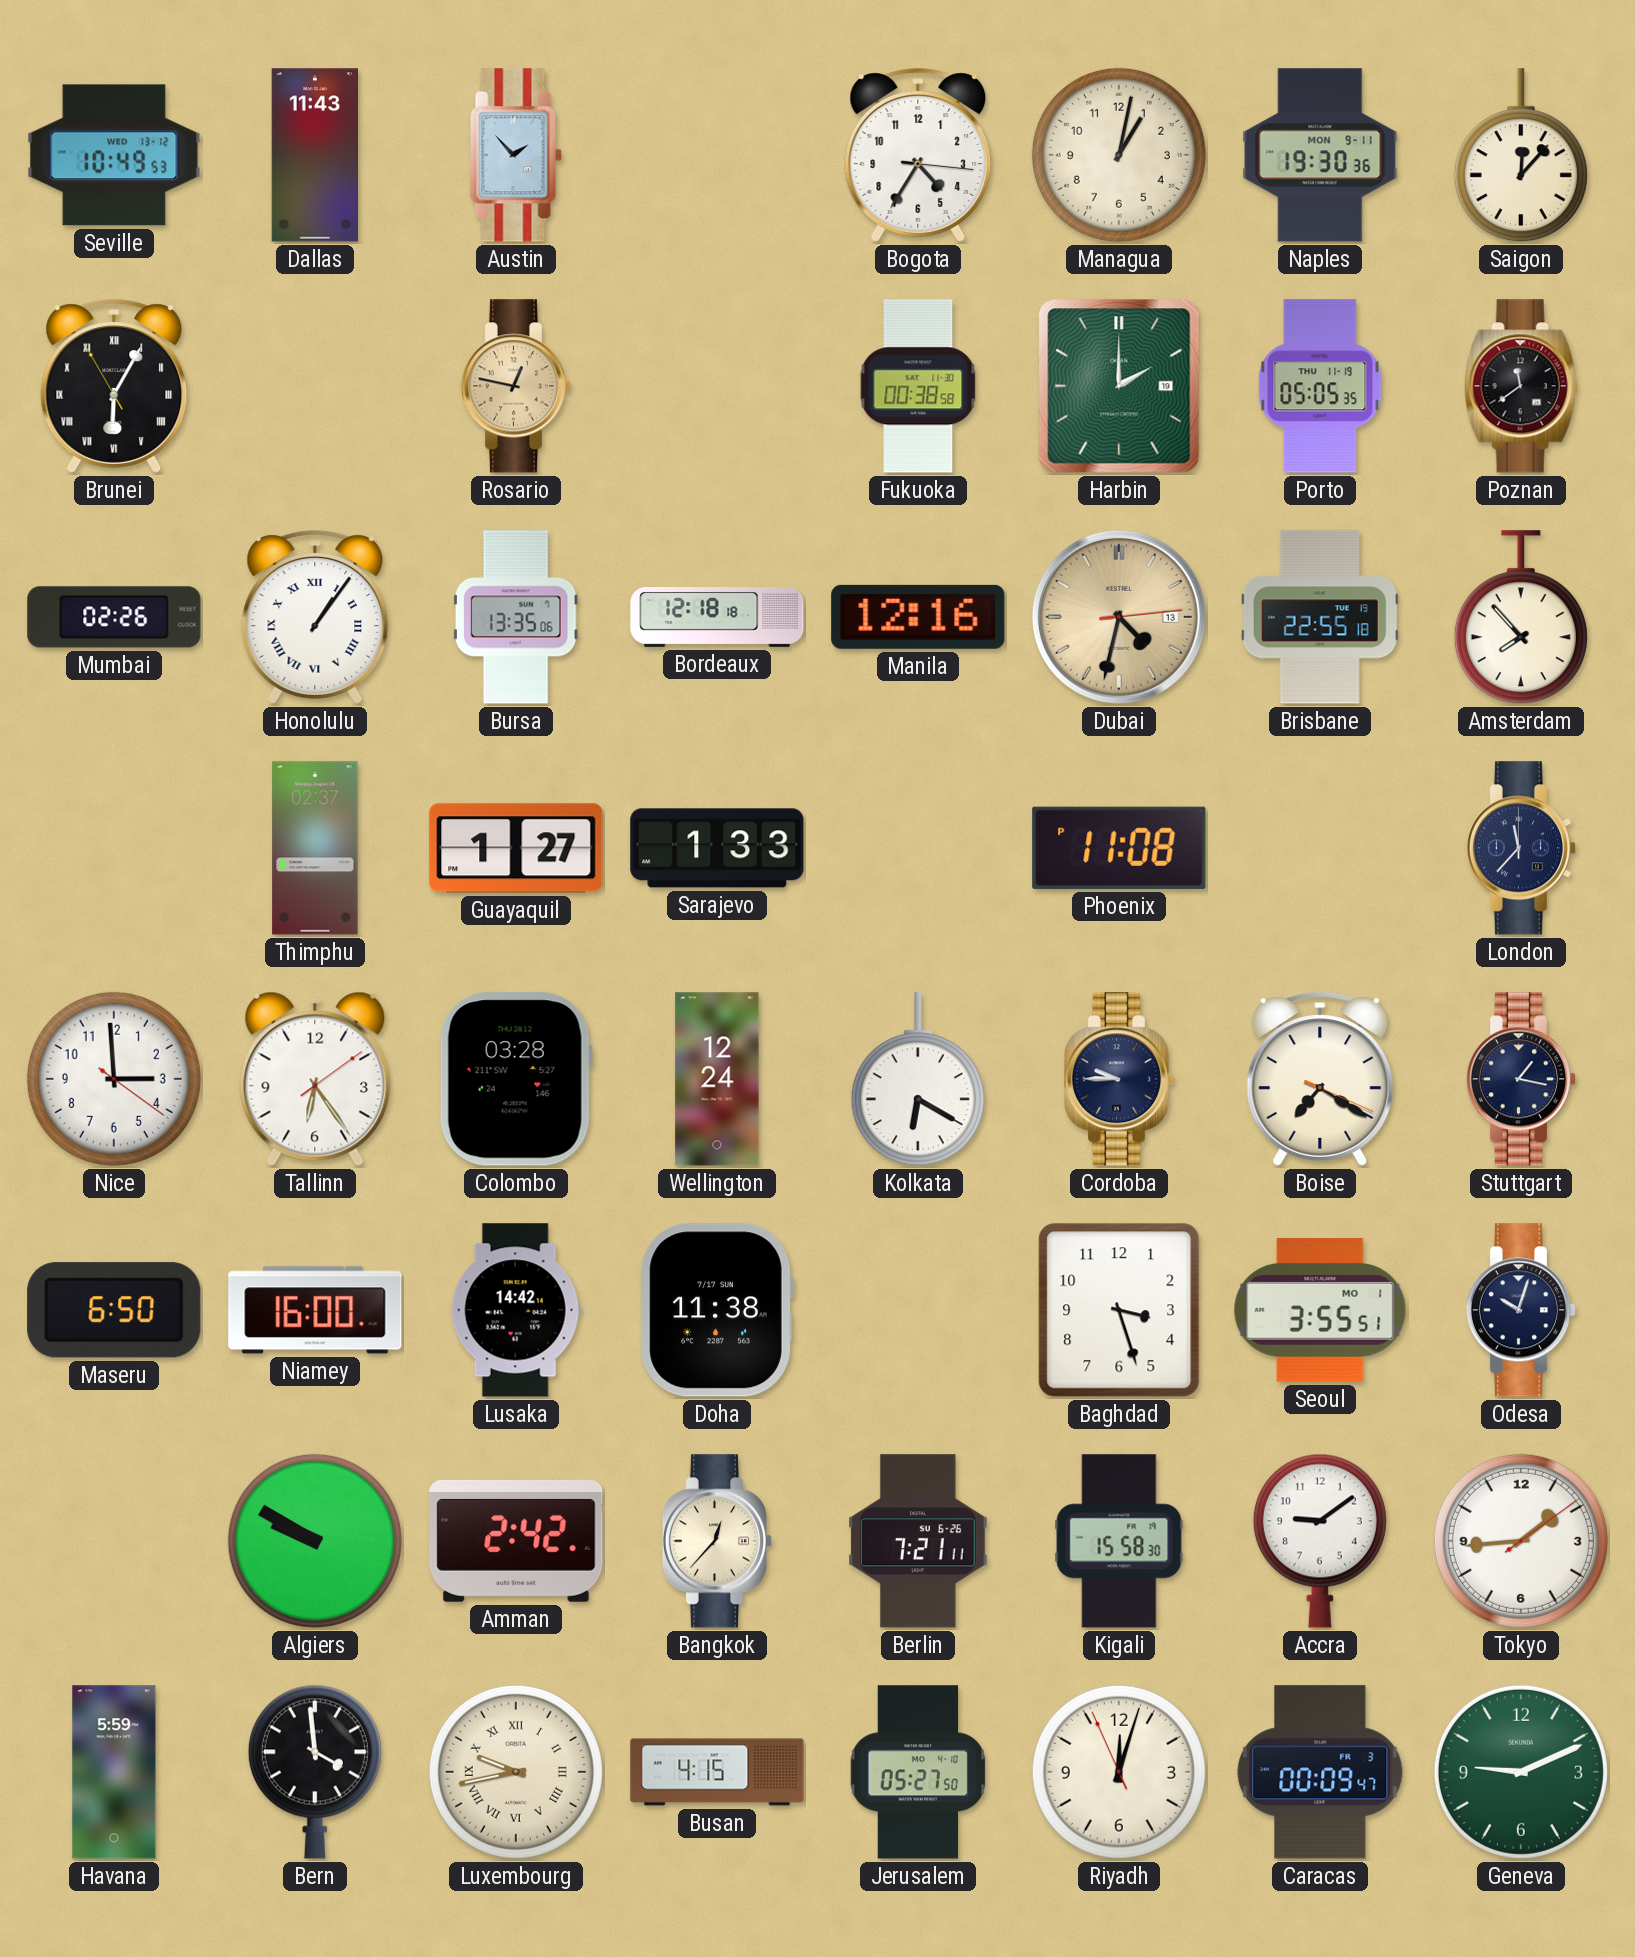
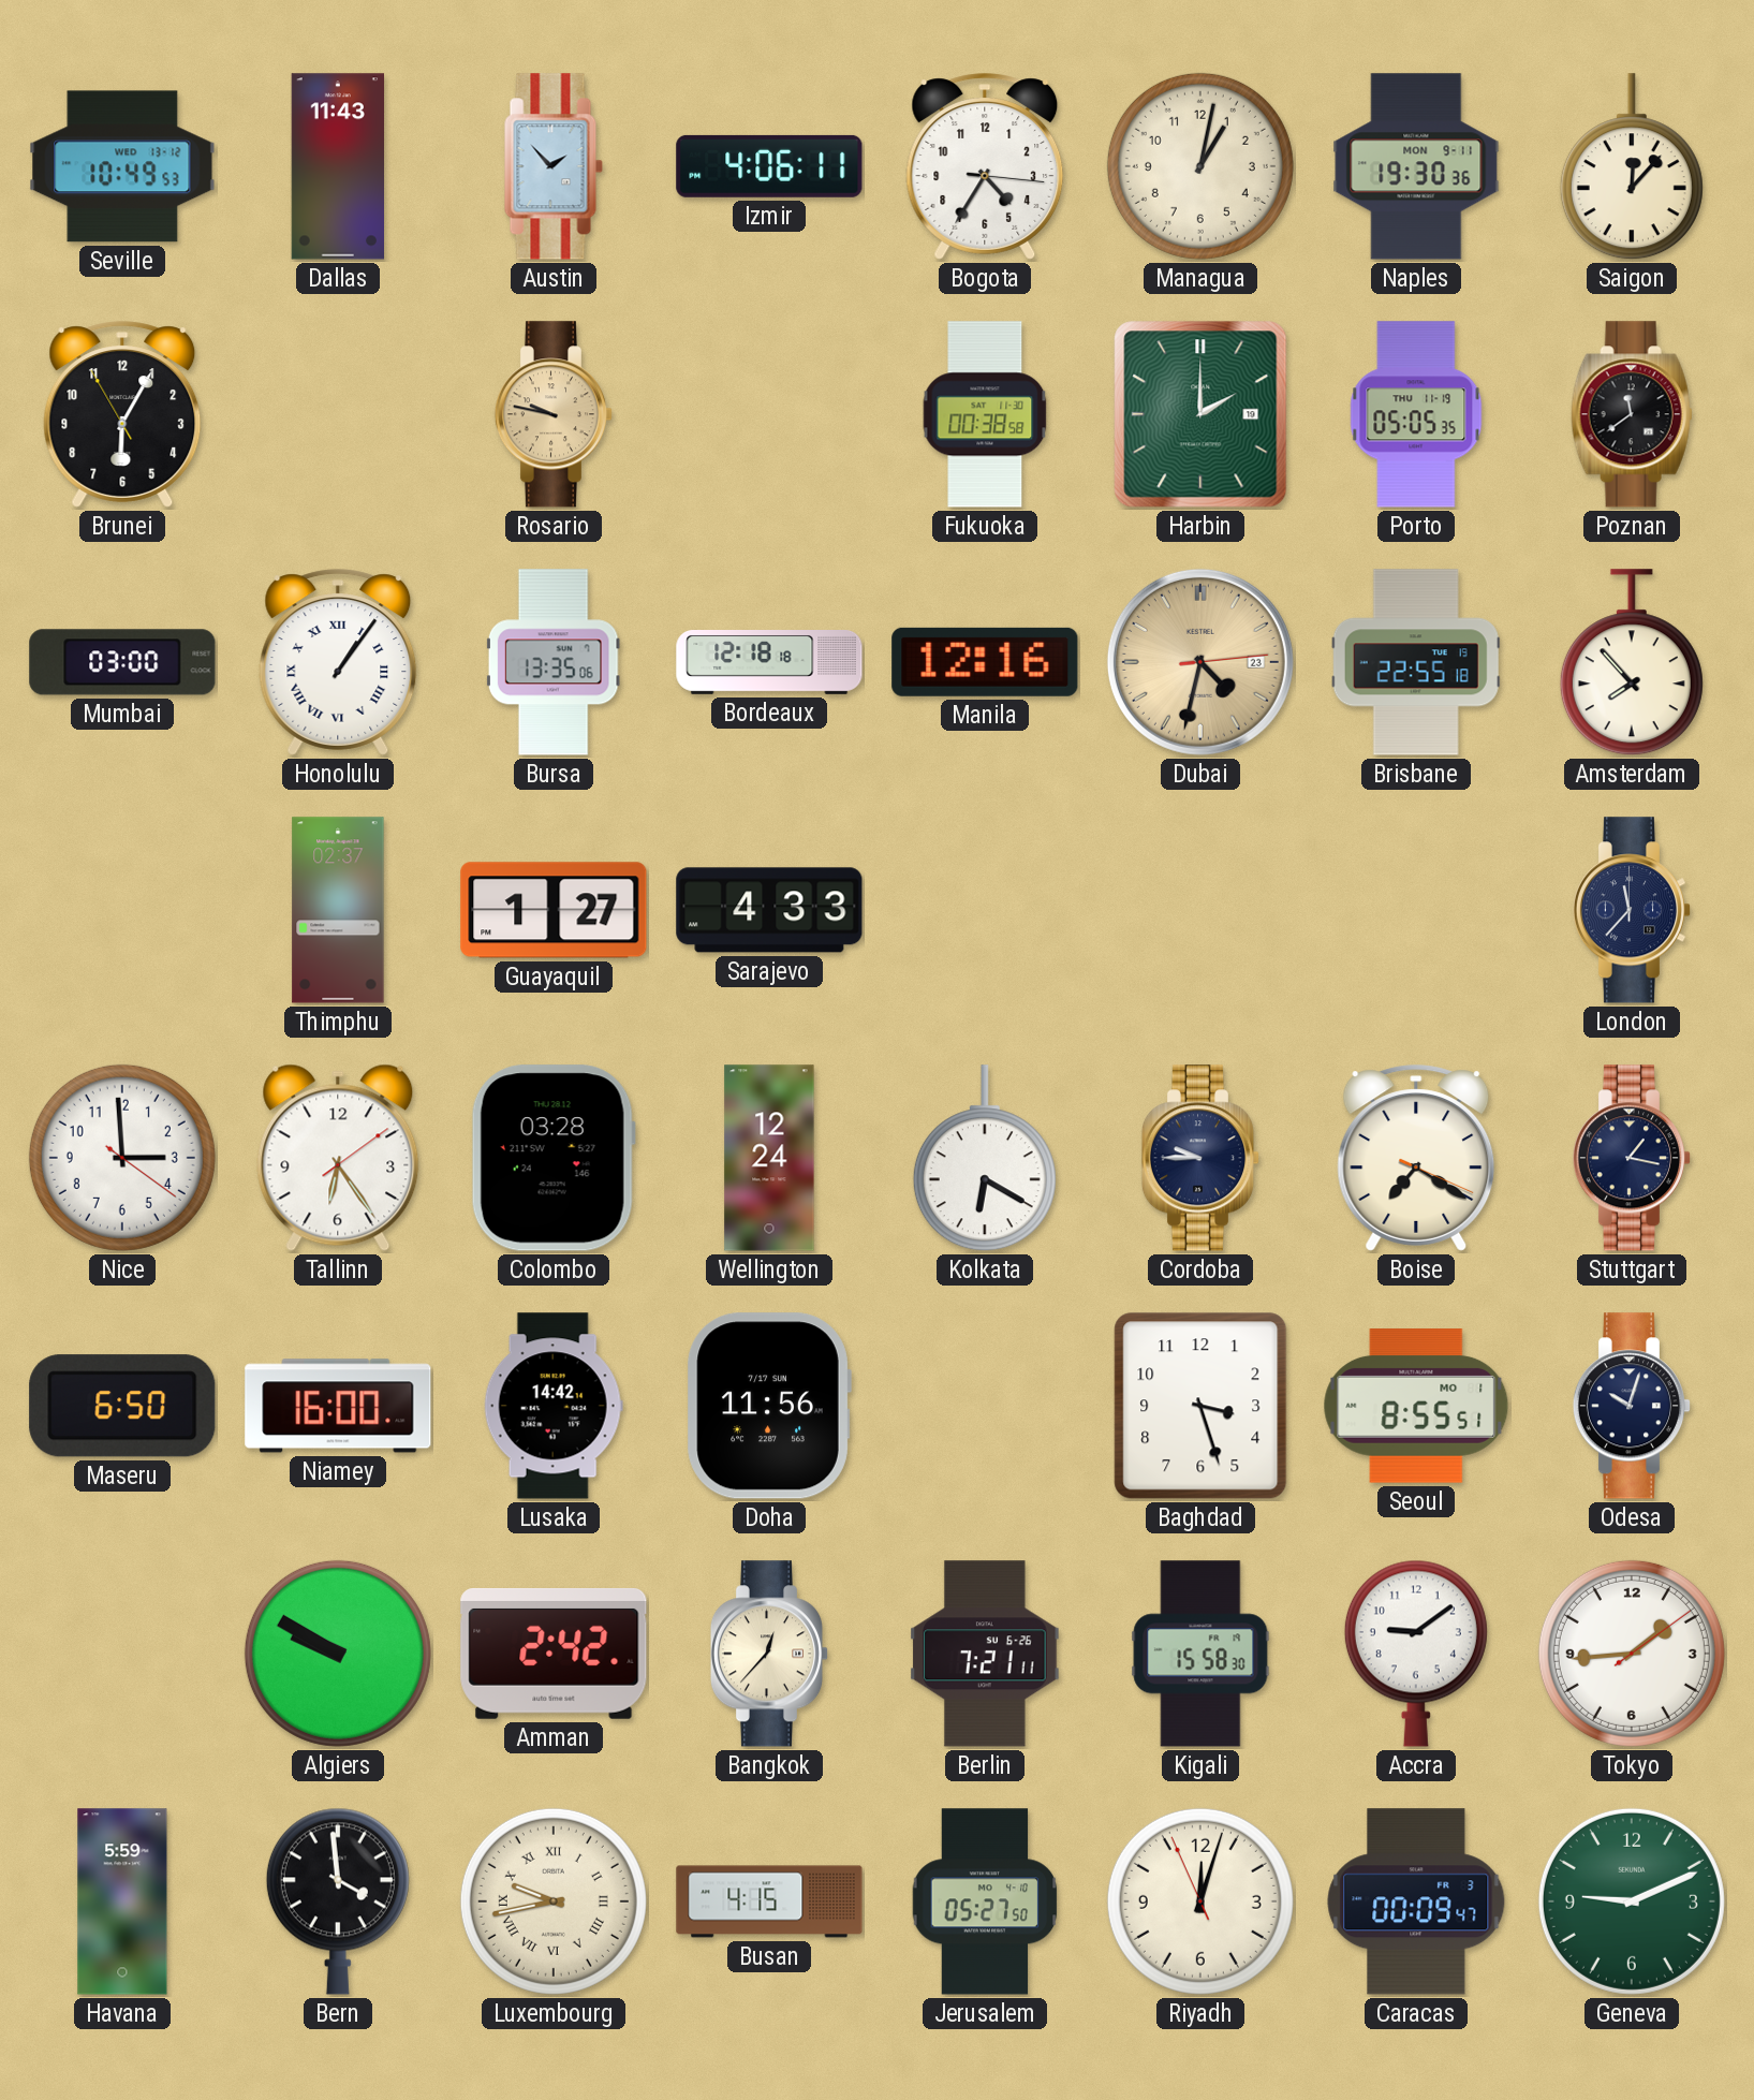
Izmir: none -> 4:06 (769, 166)
Brunei numerals: Roman -> Arabic (122, 414)
Rosario: 12:47 -> 9:47 (554, 414)
Mumbai: 02:26 -> 03:00 (122, 662)
Dubai date: 13 -> 23 (1200, 662)
Sarajevo: 1:33 -> 4:33 (769, 910)
Phoenix: 11:08 -> none (1119, 848)
Doha: 11:38 -> 11:56 (769, 1406)
Seoul: 3:55 -> 8:55 (1416, 1406)
